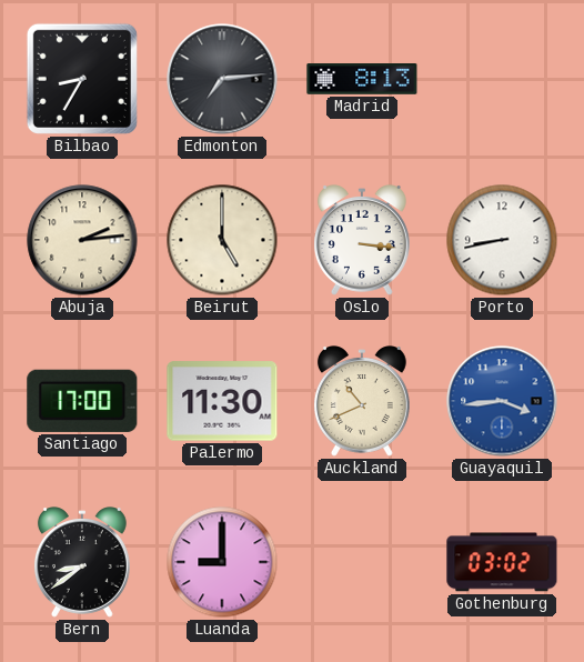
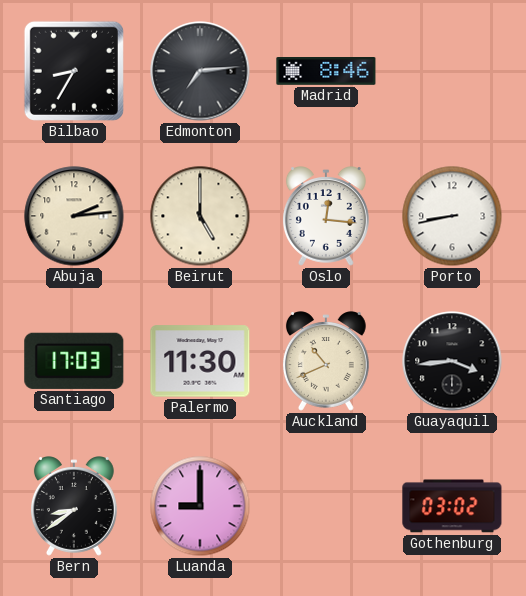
Madrid: 8:13 -> 8:46 (326, 72)
Oslo: 3:16 -> 12:16 (326, 216)
Santiago: 17:00 -> 17:03 (74, 361)
Guayaquil dial: blue -> black (452, 361)
